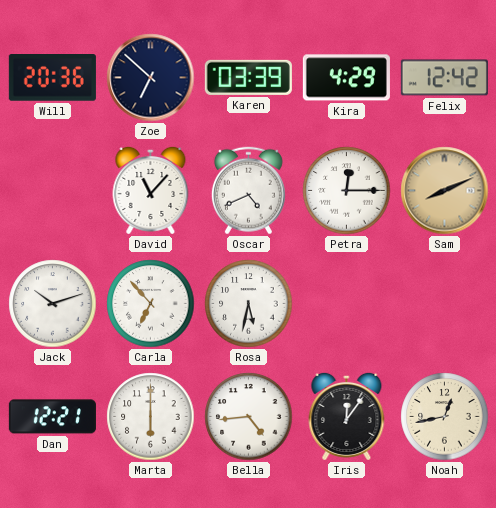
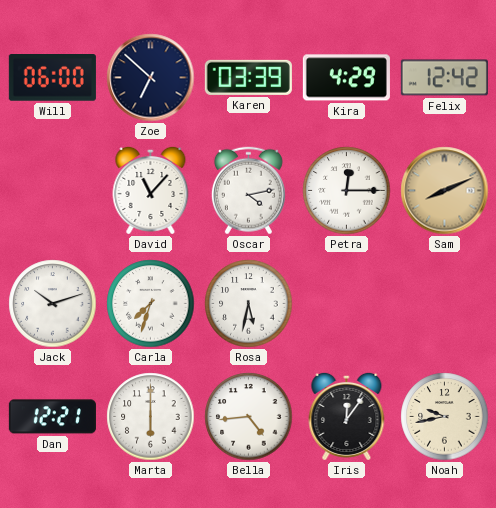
Will: 20:36 -> 06:00 (52, 78)
Oscar: 4:41 -> 4:13 (248, 191)
Carla: 6:53 -> 7:33 (151, 304)
Noah: 12:43 -> 9:43 (445, 417)
